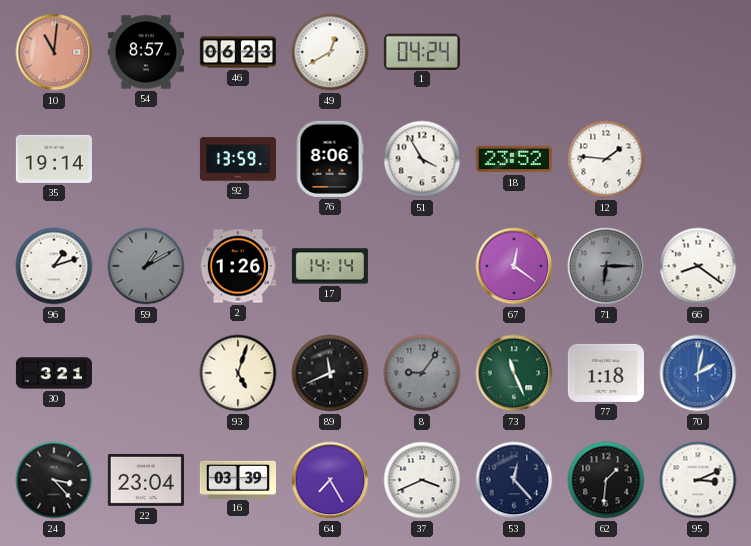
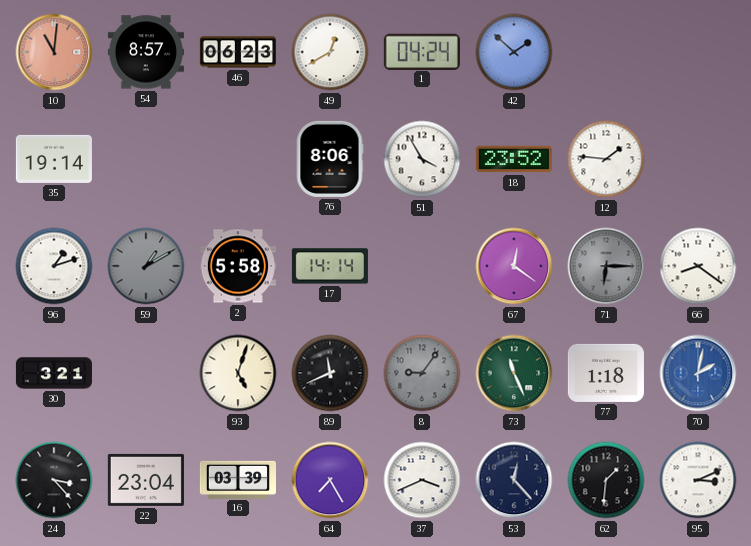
42: none -> 1:52 (514, 52)
92: 13:59 -> none (238, 159)
2: 1:26 -> 5:58 (238, 266)
